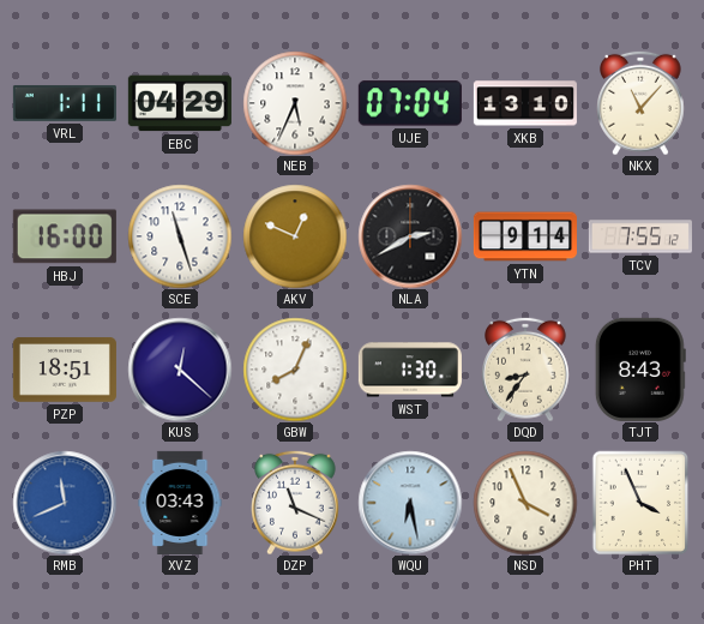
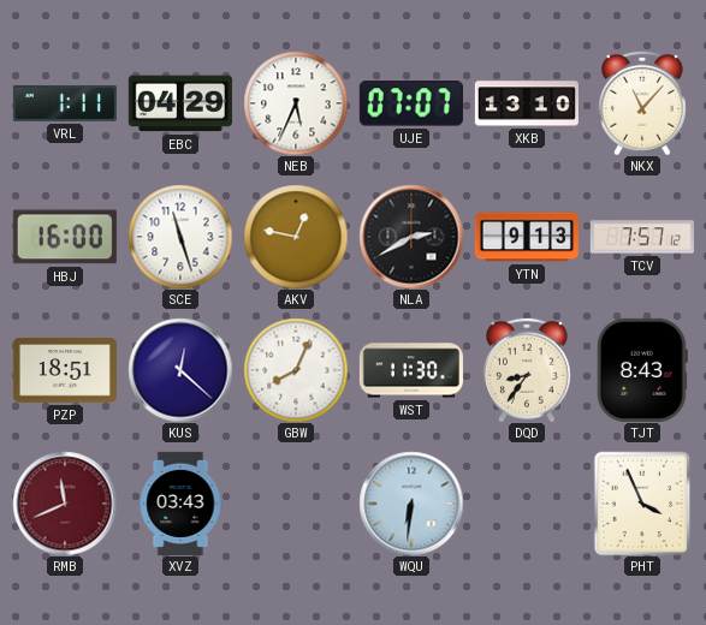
UJE: 07:04 -> 07:07 (411, 103)
AKV: 12:49 -> 12:47 (296, 237)
YTN: 9:14 -> 9:13 (527, 237)
TCV: 7:55 -> 7:57 (642, 237)
WST: 1:30 -> 11:30 (411, 370)
RMB dial: blue -> burgundy (65, 504)
DZP: 11:19 -> none (295, 503)
WQU: 6:28 -> 6:31 (411, 504)
NSD: 3:56 -> none (525, 503)
